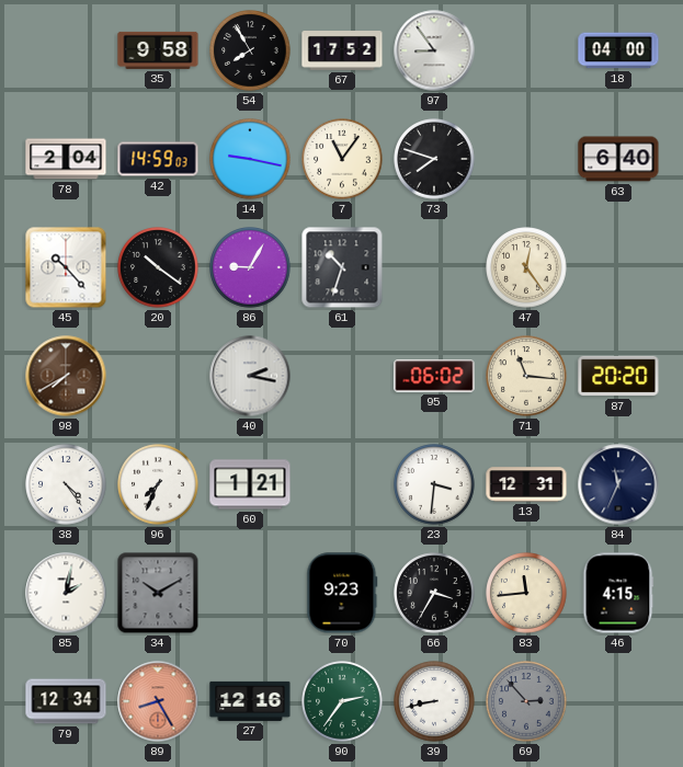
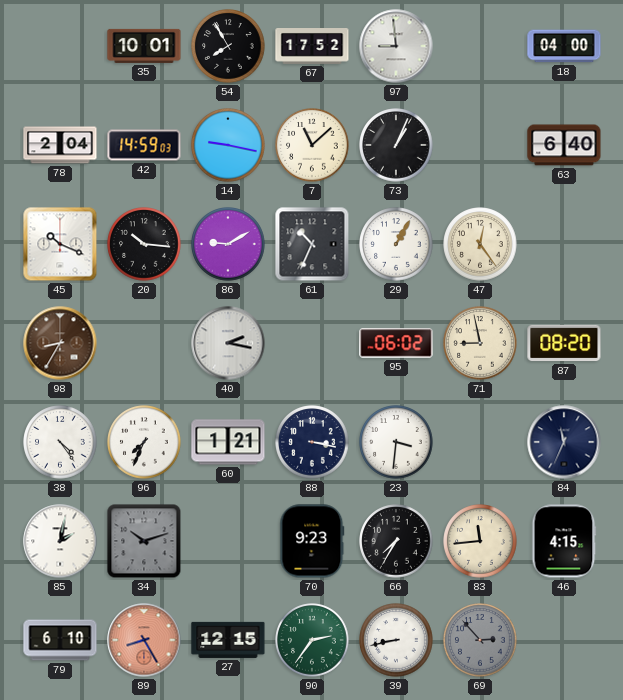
35: 9:58 -> 10:01 (144, 46)
97: 8:54 -> 8:59 (396, 46)
7: 11:06 -> 11:08 (312, 145)
73: 7:48 -> 1:04 (396, 145)
45: 10:23 -> 10:19 (60, 244)
20: 10:21 -> 10:16 (144, 244)
86: 9:05 -> 9:10 (228, 244)
61: 10:33 -> 10:34 (312, 244)
29: none -> 1:05 (396, 244)
98: 7:40 -> 8:35 (60, 343)
71: 11:16 -> 8:58 (480, 343)
87: 20:20 -> 08:20 (564, 343)
88: none -> 3:17 (312, 442)
13: 12:31 -> none (526, 484)
34: 10:10 -> 10:12 (144, 541)
66: 3:35 -> 7:35 (396, 541)
79: 12:34 -> 6:10 (60, 640)
27: 12:16 -> 12:15 (228, 640)
